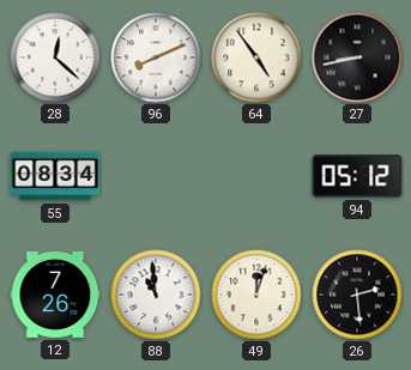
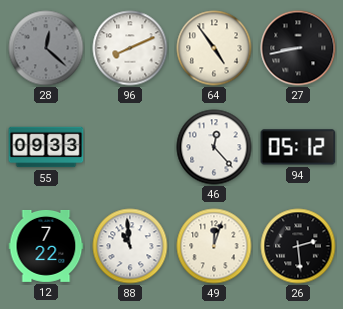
28 dial: white -> grey (46, 48)
55: 08:34 -> 09:33 (46, 147)
46: none -> 12:23 (214, 147)
12: 7:26 -> 7:22 (46, 246)
